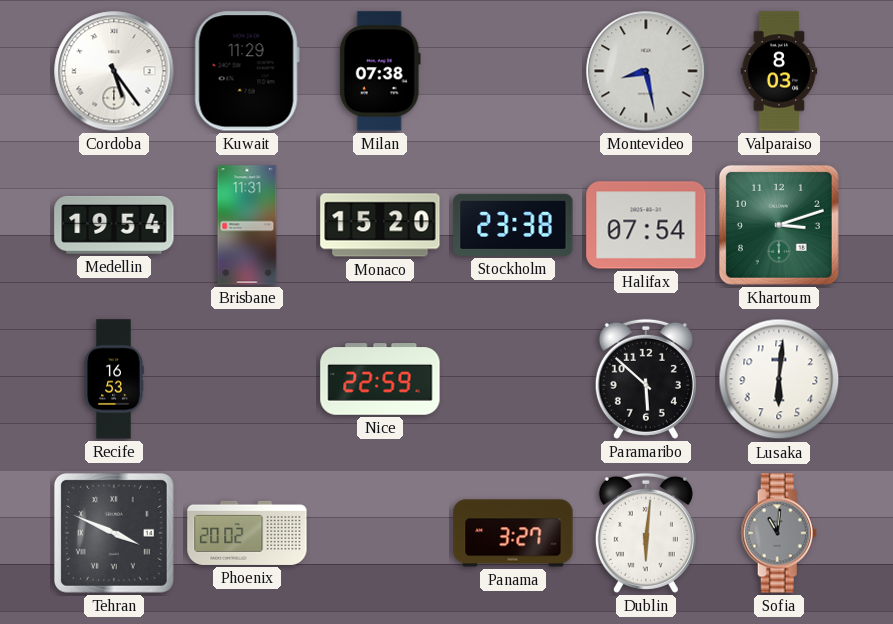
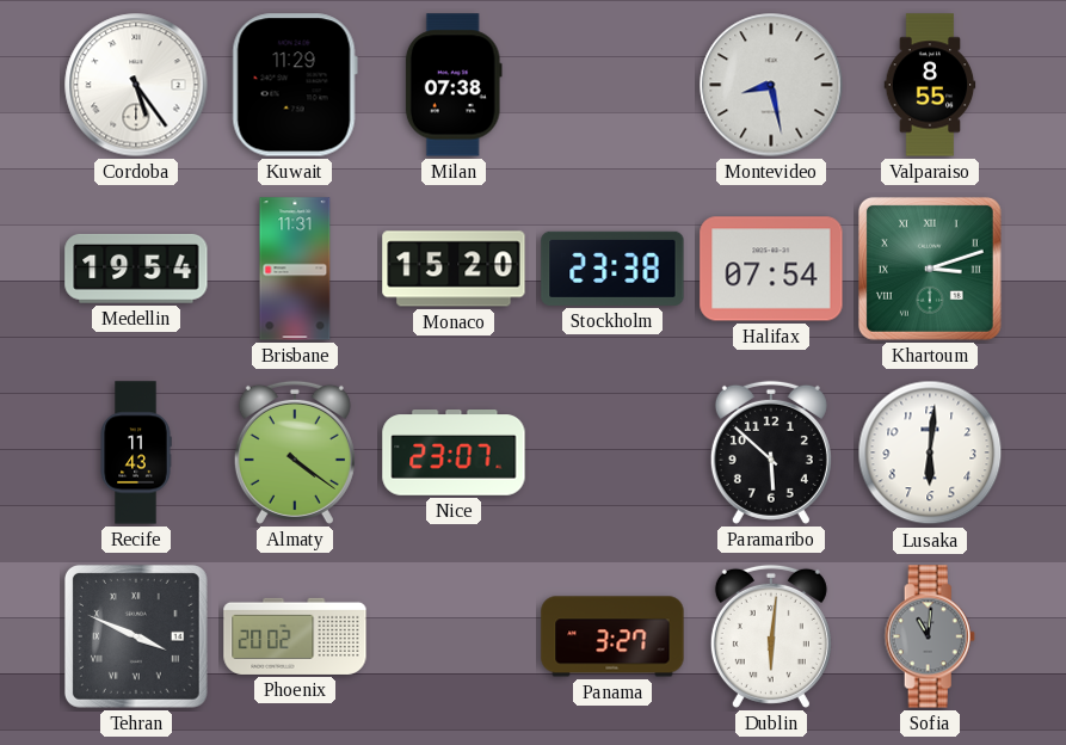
Valparaiso: 8:03 -> 8:55 (930, 85)
Khartoum numerals: Arabic -> Roman (930, 269)
Recife: 16:53 -> 11:43 (136, 452)
Almaty: none -> 4:21 (295, 452)
Nice: 22:59 -> 23:07 (454, 452)
